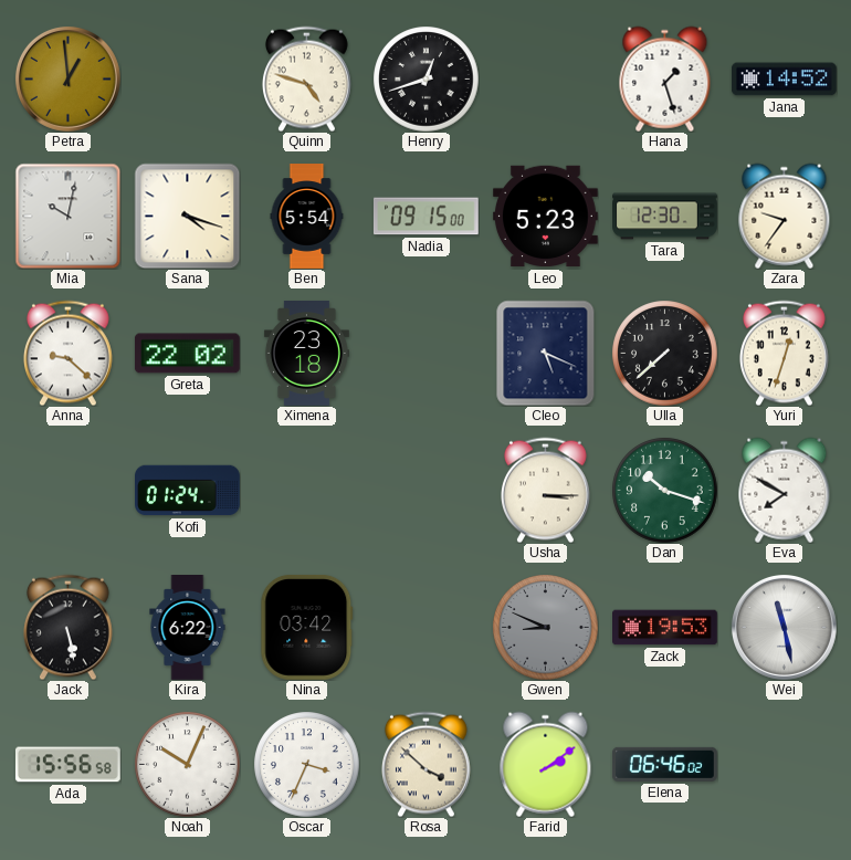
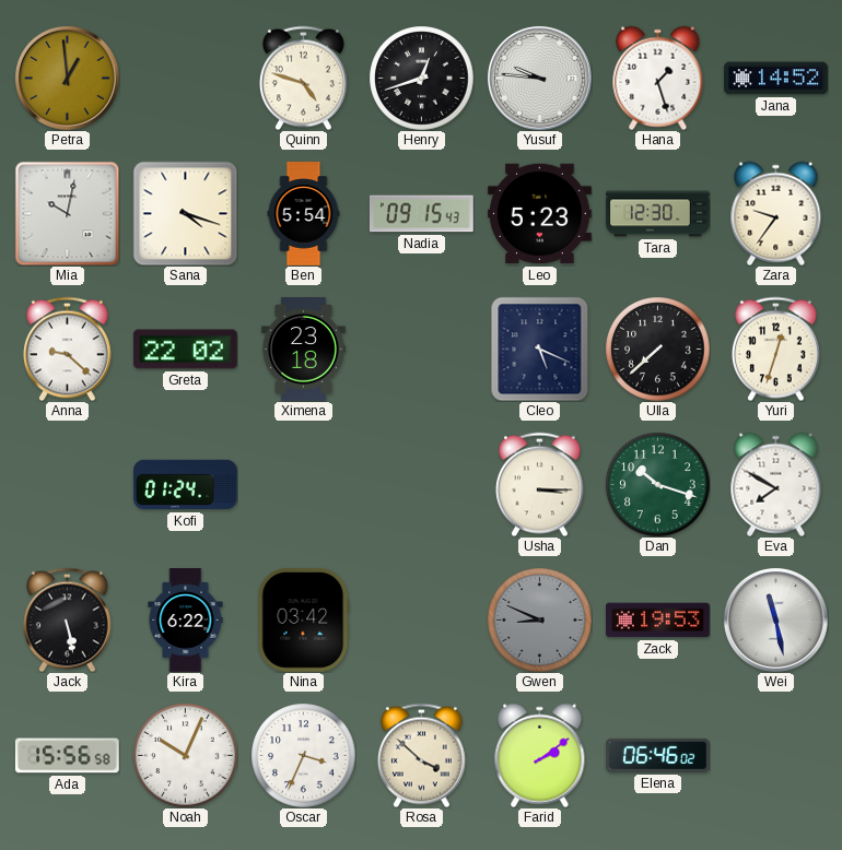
Yusuf: none -> 9:46 (539, 78)
Nadia: 09:15:00 -> 09:15:43 (421, 214)
